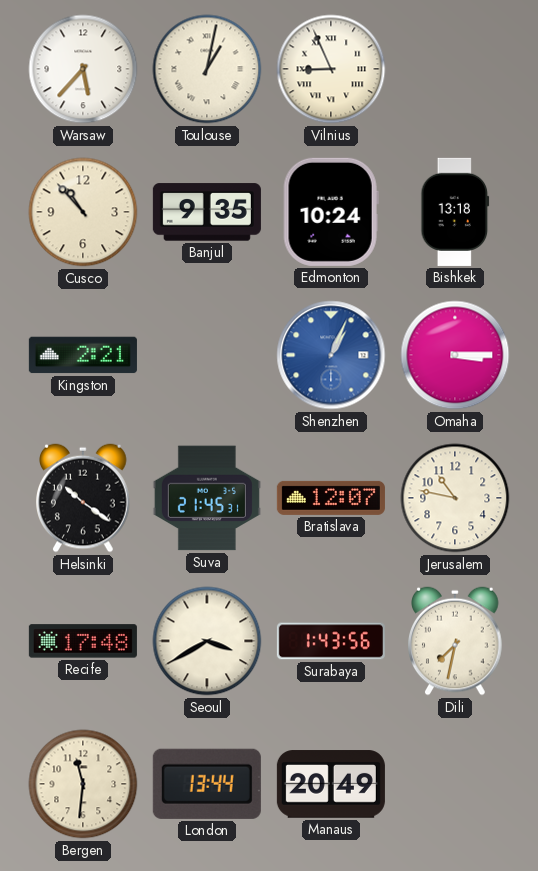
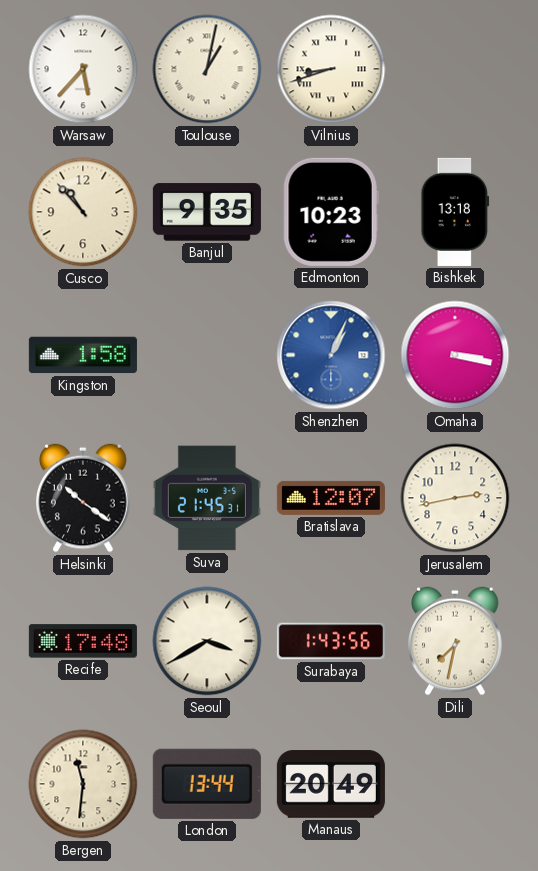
Vilnius: 8:56 -> 8:42 (331, 69)
Edmonton: 10:24 -> 10:23 (331, 212)
Kingston: 2:21 -> 1:58 (83, 355)
Omaha: 3:15 -> 3:17 (455, 355)
Jerusalem: 10:47 -> 2:43 (455, 498)
